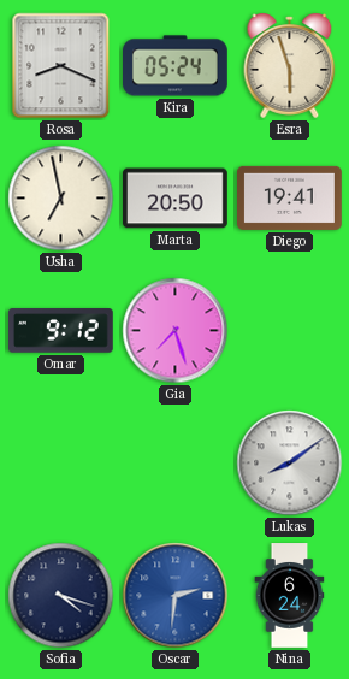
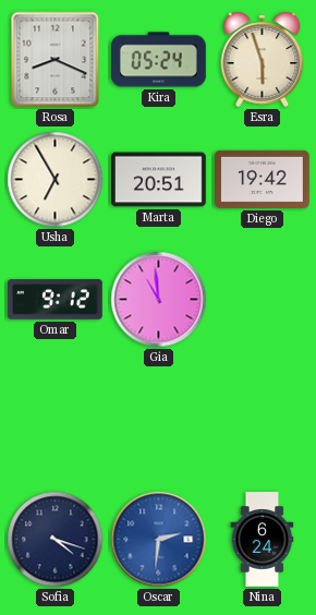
Usha: 6:58 -> 6:55 (56, 180)
Marta: 20:50 -> 20:51 (159, 180)
Diego: 19:41 -> 19:42 (263, 179)
Gia: 7:27 -> 10:59 (159, 300)
Lukas: 8:09 -> none (290, 464)
